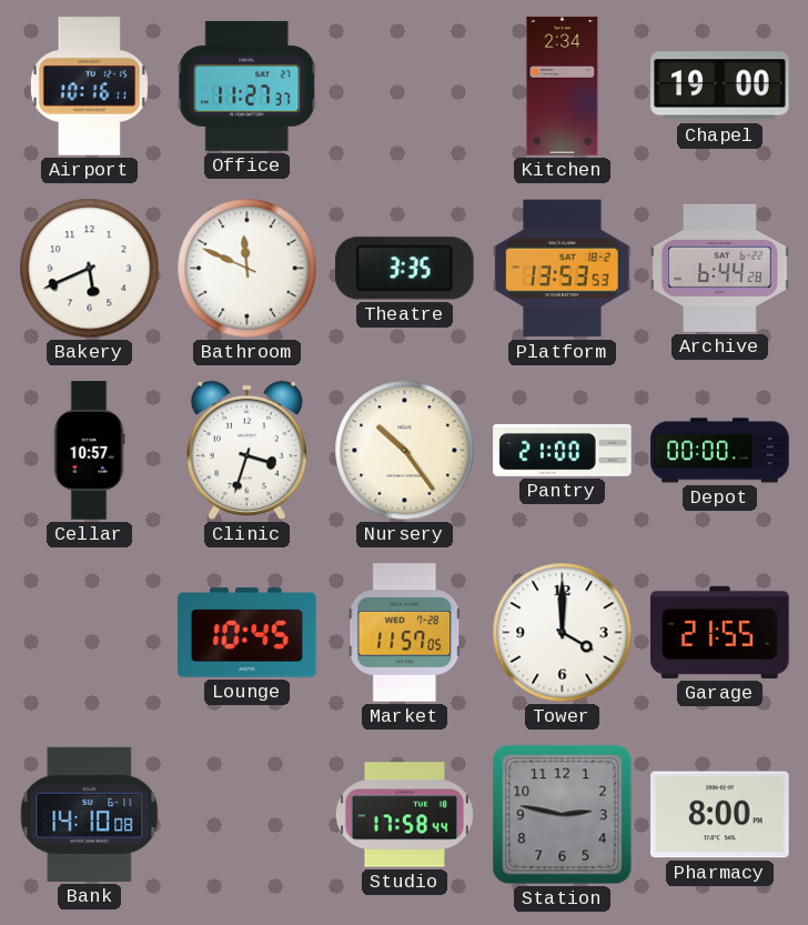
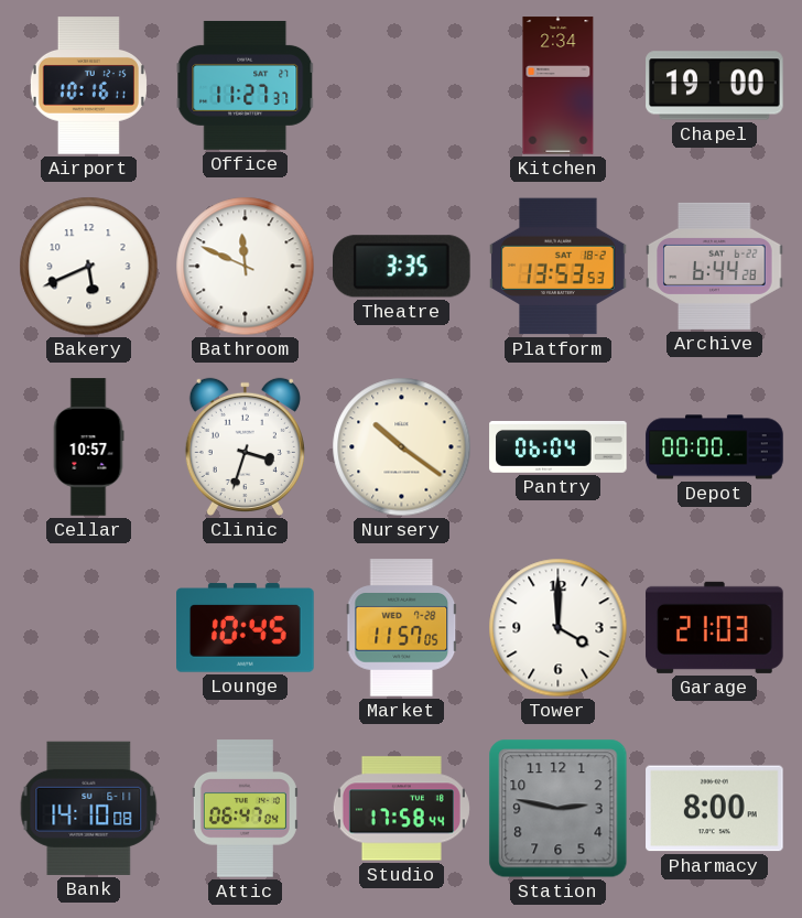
Nursery: 10:24 -> 10:21 (402, 447)
Pantry: 21:00 -> 06:04 (559, 446)
Garage: 21:55 -> 21:03 (715, 627)
Attic: none -> 06:47 (245, 809)
